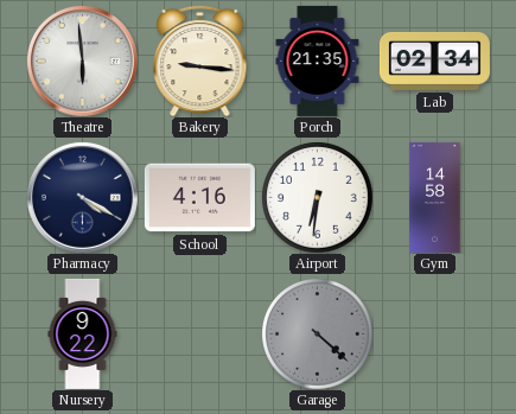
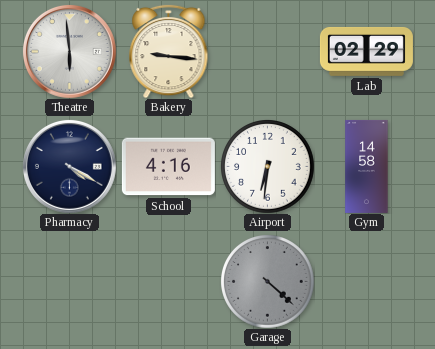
Porch: 21:35 -> none (318, 60)
Lab: 02:34 -> 02:29 (366, 51)
Nursery: 9:22 -> none (83, 333)
